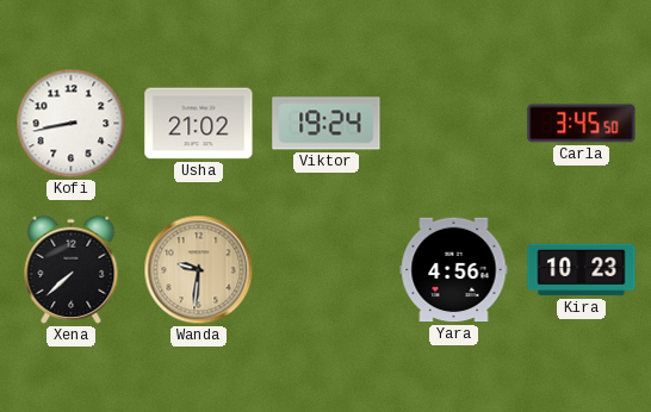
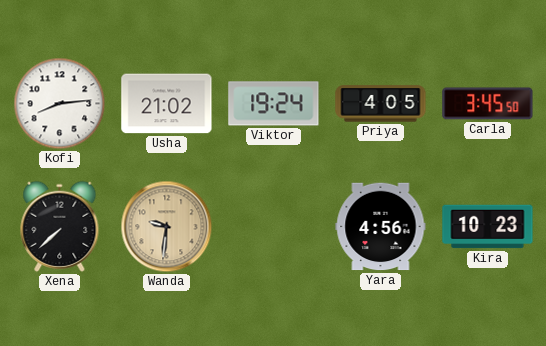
Kofi: 8:43 -> 8:14 (60, 104)
Priya: none -> 4:05 (381, 104)
